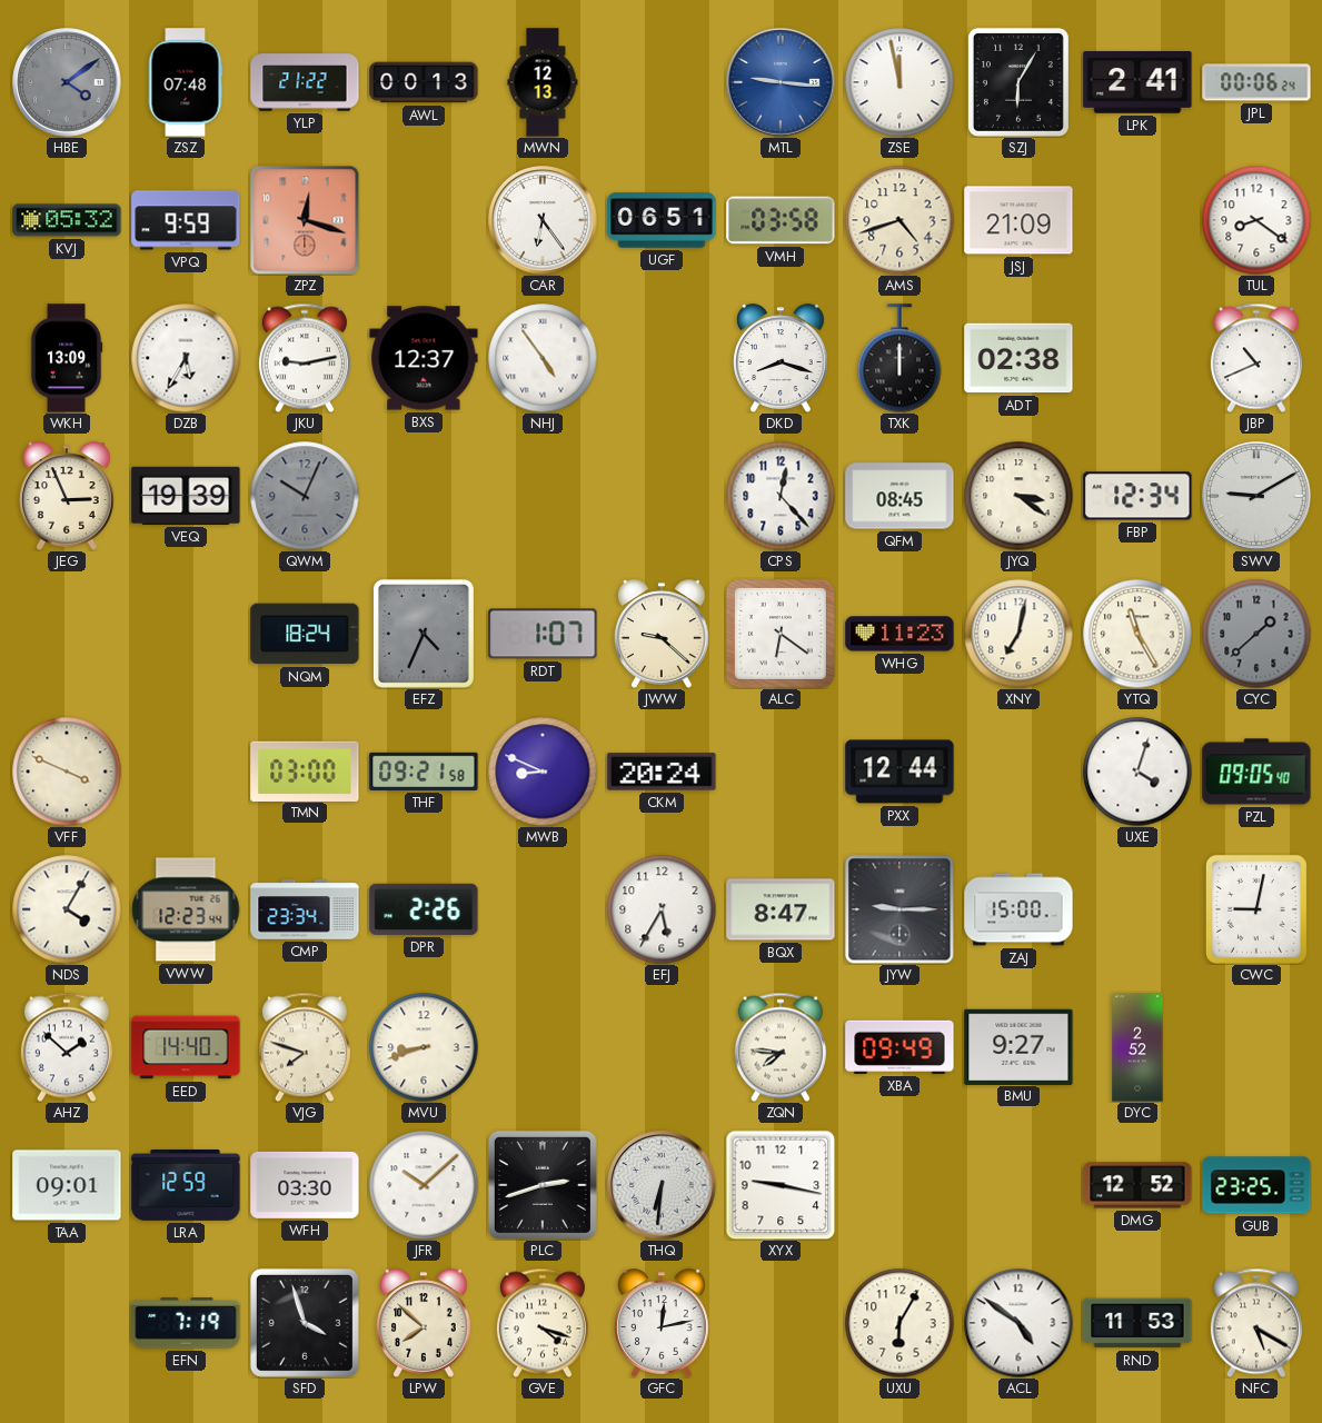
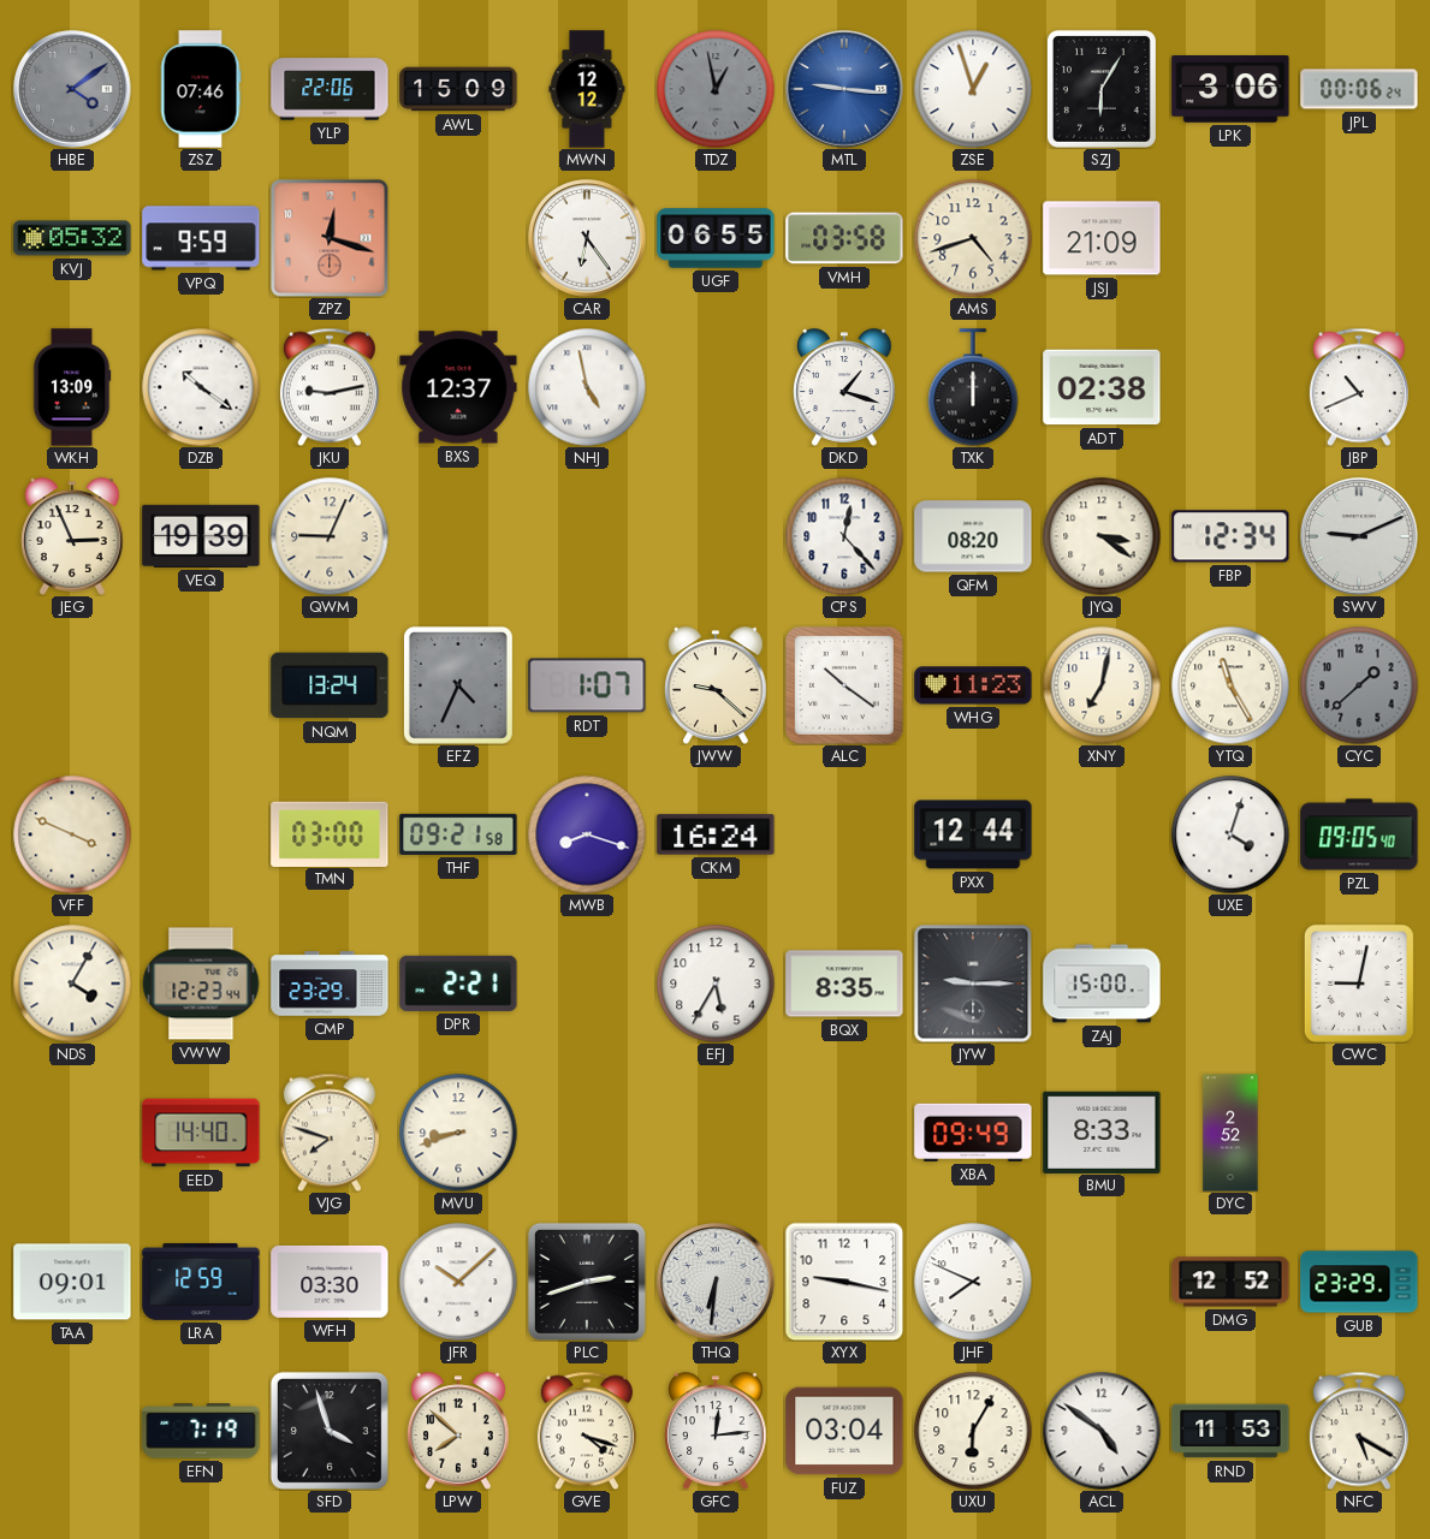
ZSZ: 07:48 -> 07:46 (201, 89)
YLP: 21:22 -> 22:06 (330, 89)
AWL: 00:13 -> 15:09 (458, 89)
MWN: 12:13 -> 12:12 (587, 89)
TDZ: none -> 12:58 (716, 89)
ZSE: 11:58 -> 12:57 (973, 89)
LPK: 2:41 -> 3:06 (1230, 90)
UGF: 06:51 -> 06:55 (716, 238)
TUL: 8:21 -> none (1256, 220)
DZB: 5:35 -> 10:21 (201, 387)
NHJ: 4:54 -> 4:58 (587, 387)
DKD: 8:18 -> 1:18 (844, 387)
QWM: 10:04 -> 9:04 (330, 536)
QWM dial: grey -> cream (330, 536)
QFM: 08:45 -> 08:20 (973, 536)
SWV: 9:10 -> 9:11 (1359, 536)
NQM: 18:24 -> 13:24 (330, 685)
ALC: 6:21 -> 10:21 (844, 685)
MWB: 8:49 -> 8:18 (587, 834)
CKM: 20:24 -> 16:24 (716, 834)
CMP: 23:34 -> 23:29 (330, 984)
DPR: 2:26 -> 2:21 (458, 984)
BQX: 8:47 -> 8:35 (844, 984)
AHZ: 1:52 -> none (67, 1047)
ZQN: 7:46 -> none (781, 1047)
BMU: 9:27 -> 8:33 (1102, 1131)
JHF: none -> 7:49 (973, 1282)
GUB: 23:25 -> 23:29 (1359, 1282)
GFC: 12:13 -> 12:14 (716, 1431)
FUZ: none -> 03:04 (844, 1431)
